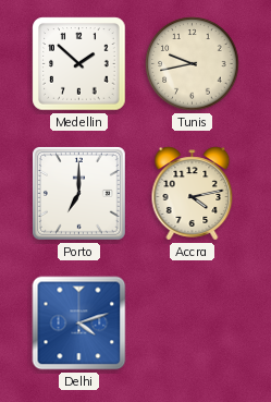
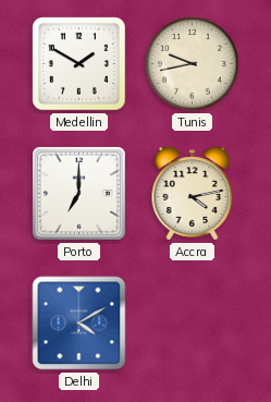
Medellin: 1:52 -> 1:50 (79, 64)
Delhi: 4:12 -> 4:10 (79, 324)
